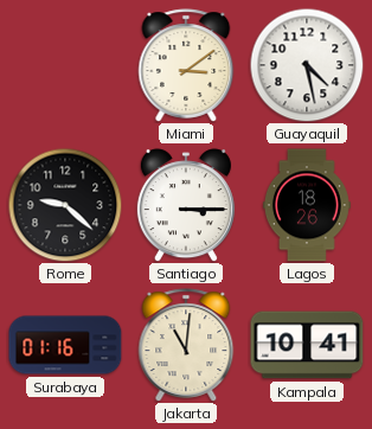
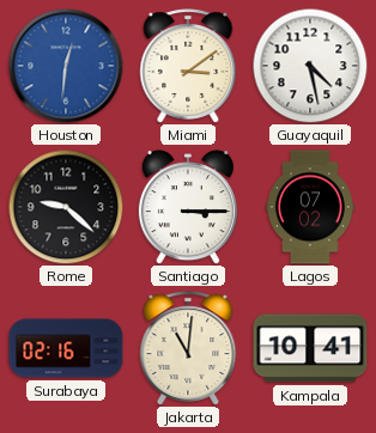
Houston: none -> 12:31 (66, 66)
Lagos: 18:26 -> 07:02 (310, 207)
Surabaya: 01:16 -> 02:16 (66, 348)
